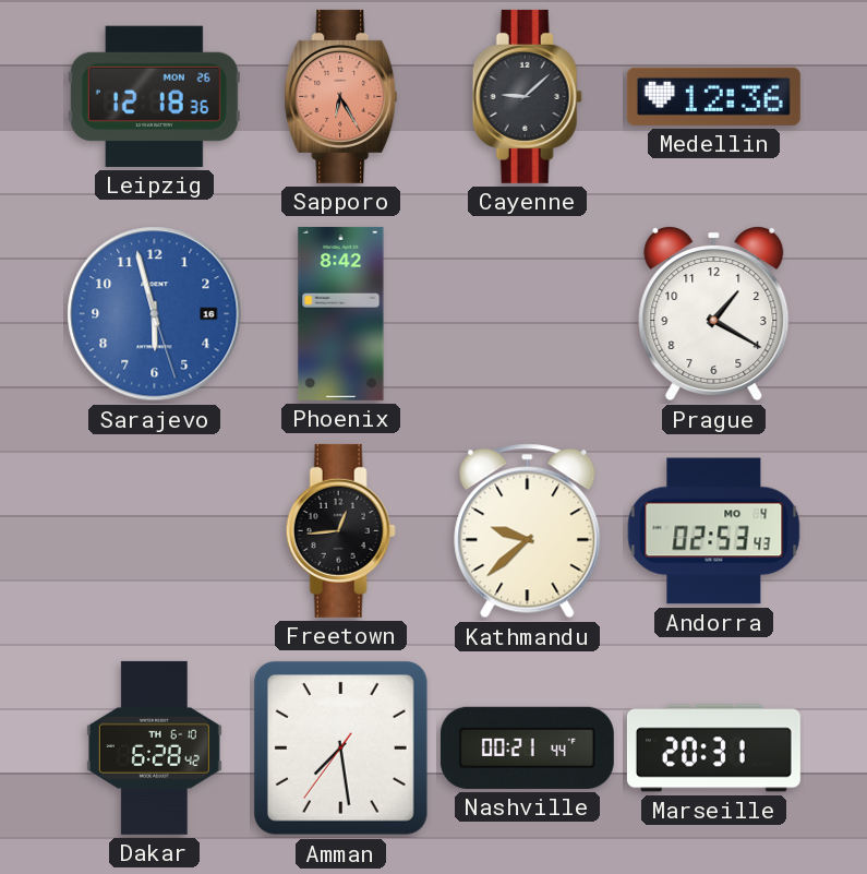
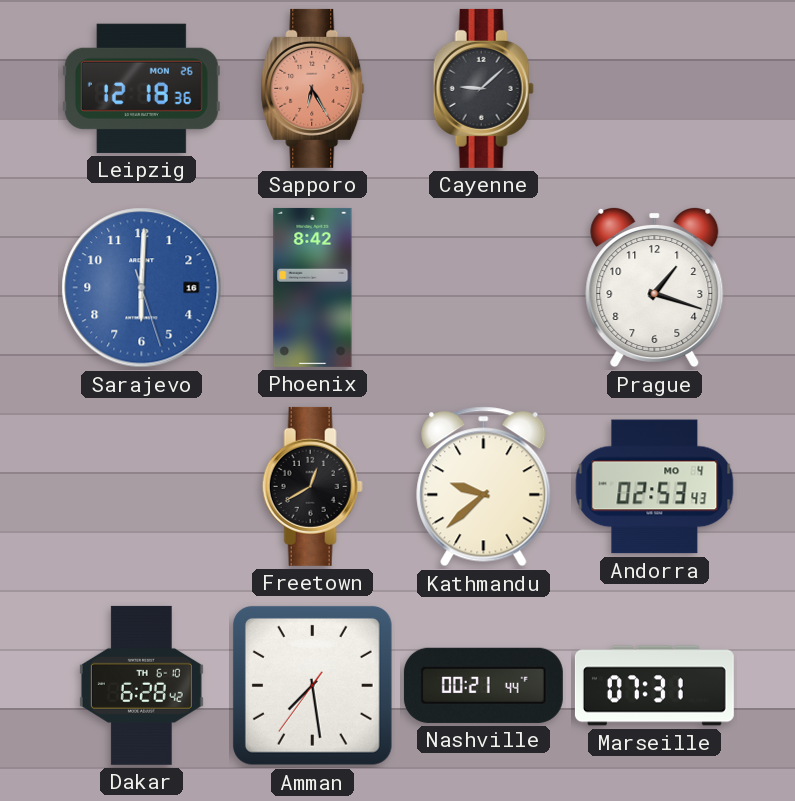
Medellin: 12:36 -> none (713, 96)
Sarajevo: 5:57 -> 6:00 (142, 288)
Prague: 1:20 -> 1:18 (655, 287)
Freetown: 12:44 -> 12:40 (312, 486)
Marseille: 20:31 -> 07:31 (654, 686)
